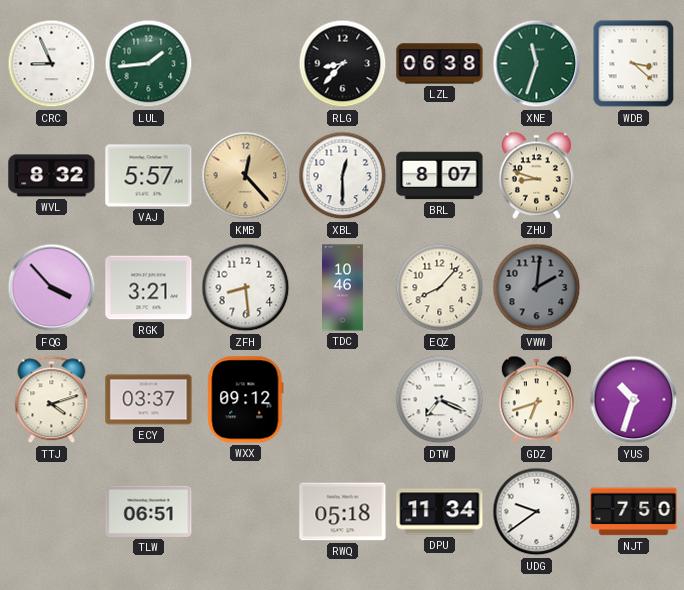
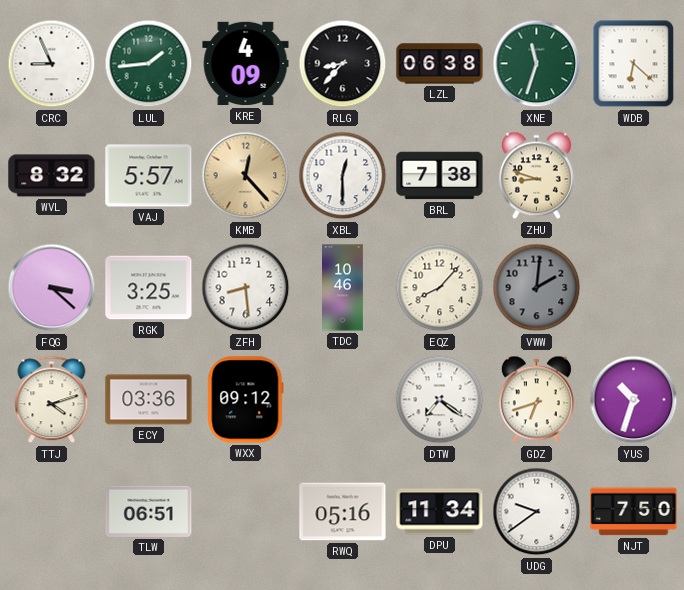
KRE: none -> 4:09 (246, 64)
WDB: 3:22 -> 6:22 (634, 64)
BRL: 8:07 -> 7:38 (440, 176)
FQG: 3:53 -> 3:22 (52, 288)
RGK: 3:21 -> 3:25 (149, 288)
ECY: 03:37 -> 03:36 (149, 400)
DTW: 7:19 -> 7:21 (440, 400)
RWQ: 05:18 -> 05:16 (343, 512)
